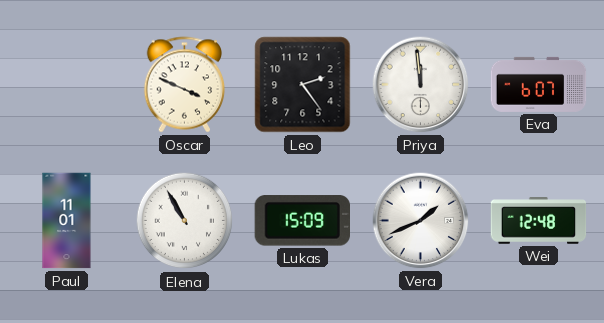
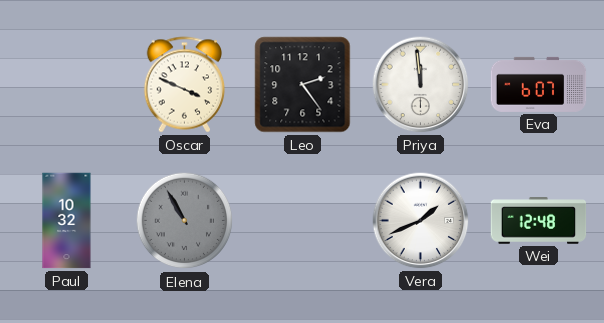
Paul: 11:01 -> 10:32 (67, 221)
Elena dial: white -> grey (185, 221)
Lukas: 15:09 -> none (302, 221)
